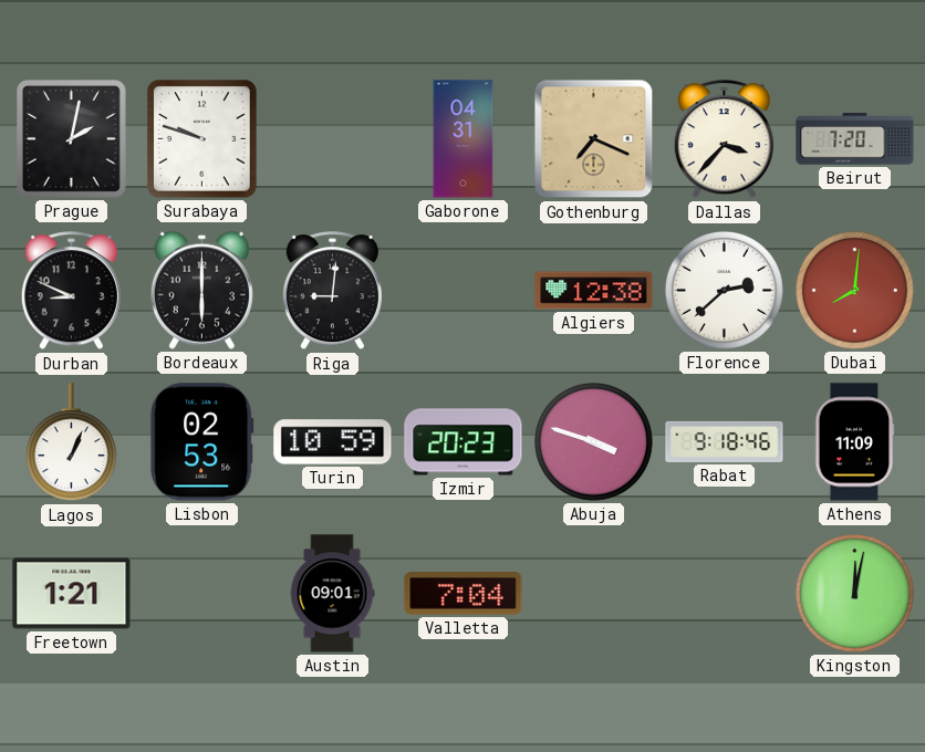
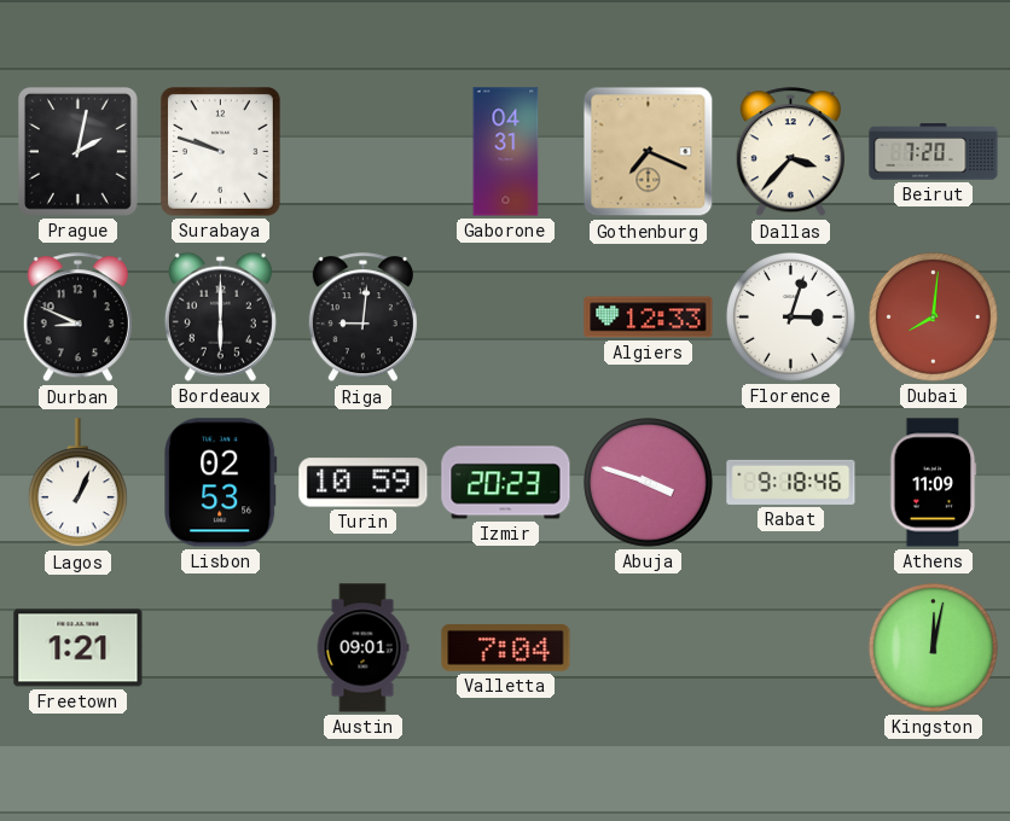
Algiers: 12:38 -> 12:33 (649, 318)
Florence: 2:38 -> 3:03 (791, 318)
